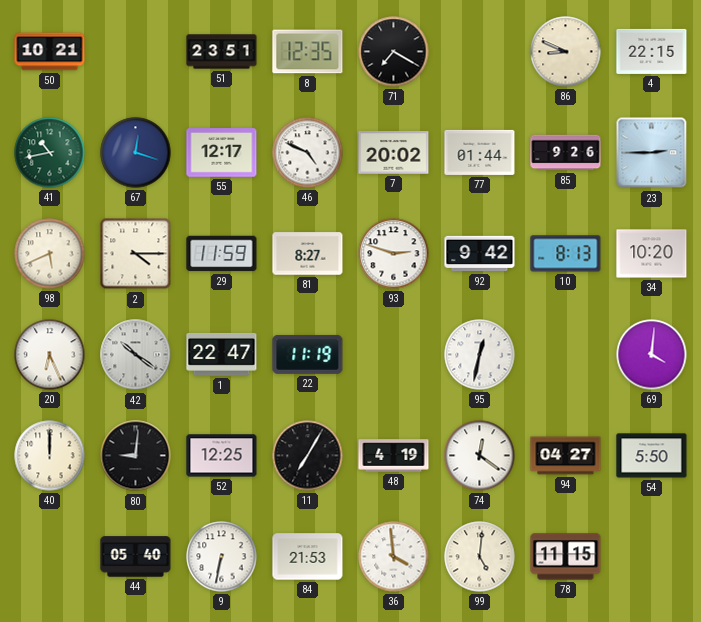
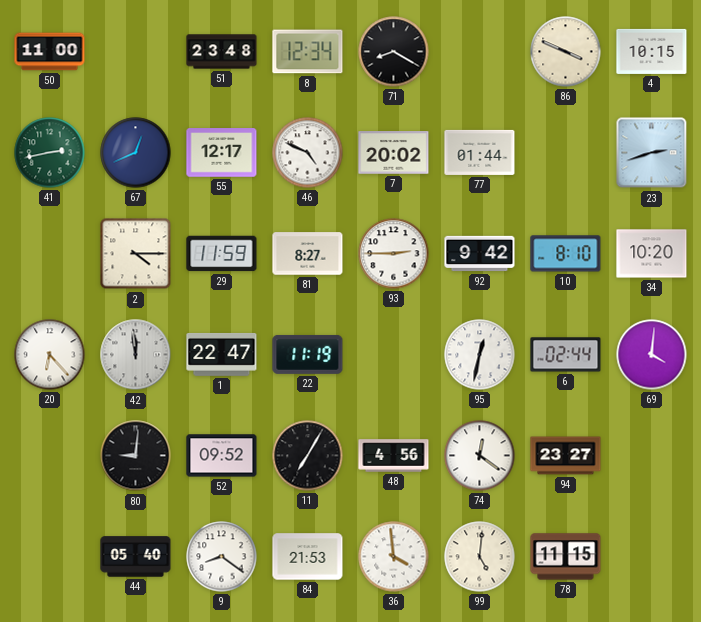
50: 10:21 -> 11:00 (50, 52)
51: 23:51 -> 23:48 (222, 52)
8: 12:35 -> 12:34 (308, 52)
71: 7:20 -> 8:20 (394, 52)
86: 8:49 -> 3:49 (566, 52)
4: 22:15 -> 10:15 (652, 51)
41: 10:43 -> 2:43 (50, 153)
67: 12:18 -> 12:41 (136, 153)
85: 9:26 -> none (566, 153)
23: 2:45 -> 2:42 (652, 153)
98: 5:41 -> none (50, 254)
93: 2:48 -> 2:45 (394, 254)
10: 8:13 -> 8:10 (566, 254)
20: 6:26 -> 6:23 (50, 355)
42: 10:21 -> 11:59 (136, 355)
6: none -> 02:44 (566, 355)
40: 12:00 -> none (50, 456)
52: 12:25 -> 09:52 (222, 456)
48: 4:19 -> 4:56 (394, 456)
94: 04:27 -> 23:27 (566, 456)
54: 5:50 -> none (652, 456)
9: 6:32 -> 8:21 (222, 557)
